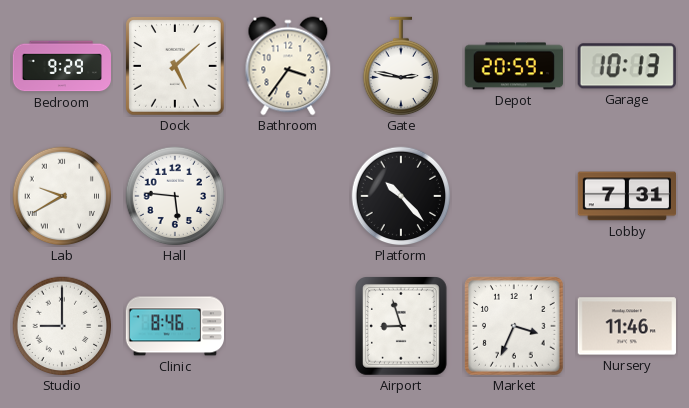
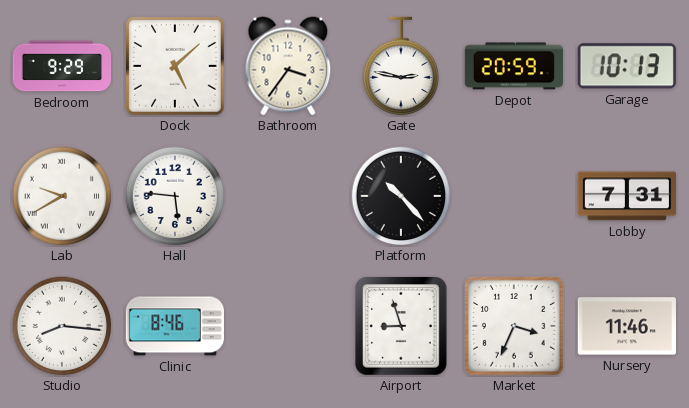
Studio: 9:00 -> 8:16 (62, 326)
